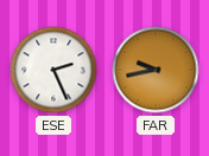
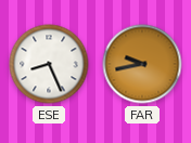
ESE: 2:26 -> 8:26 (49, 64)
